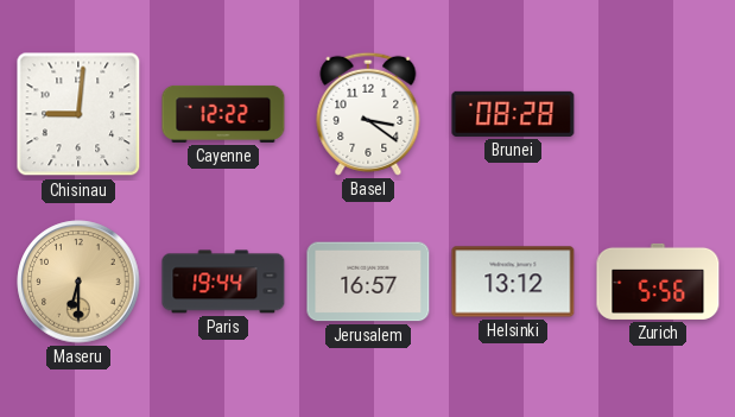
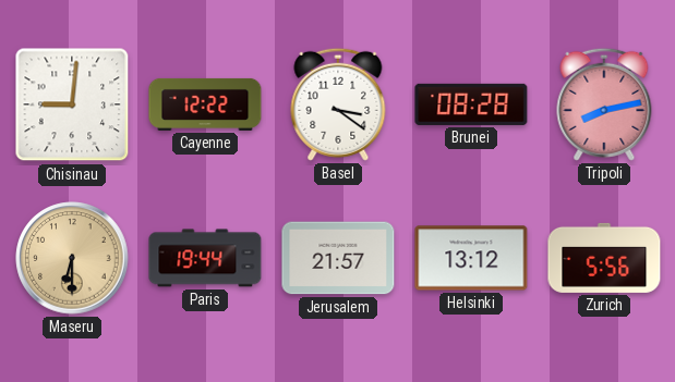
Tripoli: none -> 8:13 (604, 104)
Jerusalem: 16:57 -> 21:57 (338, 258)
